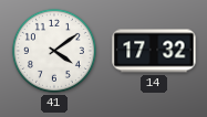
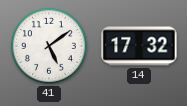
41: 4:09 -> 5:09 (49, 46)
